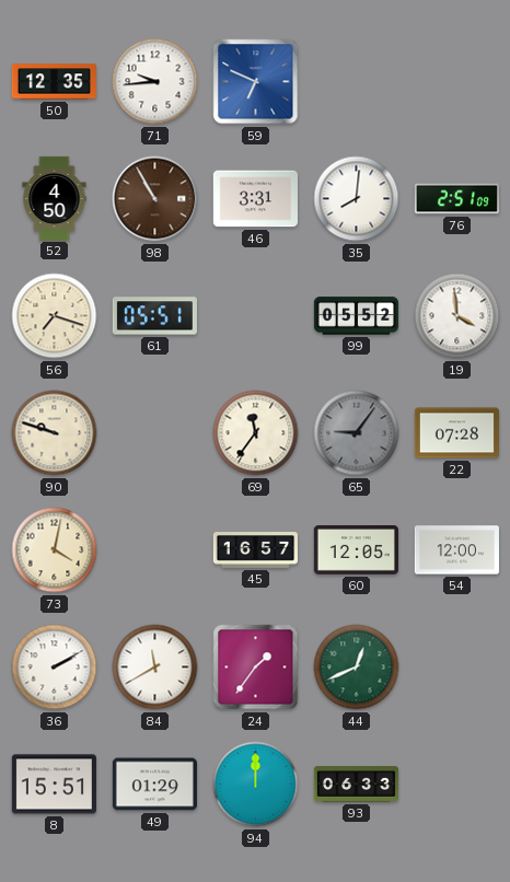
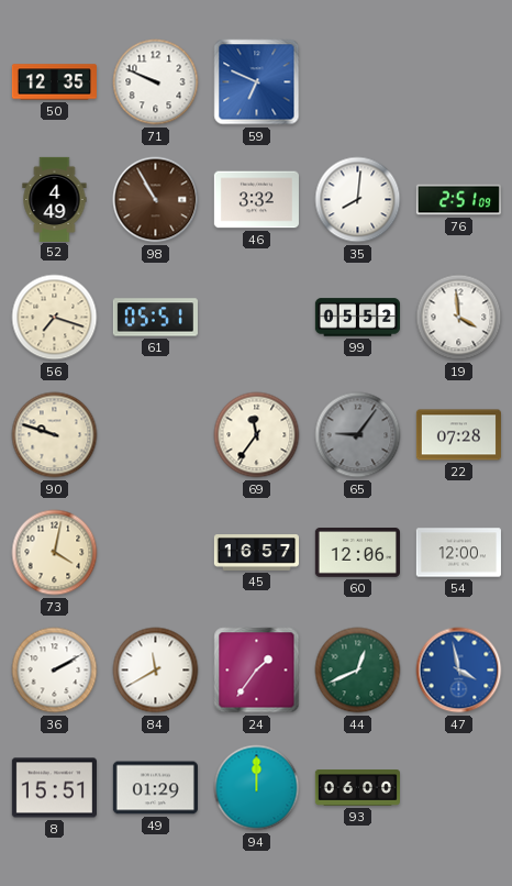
71: 9:44 -> 9:49 (156, 82)
52: 4:50 -> 4:49 (55, 199)
46: 3:31 -> 3:32 (256, 200)
60: 12:05 -> 12:06 (357, 553)
47: none -> 3:58 (459, 671)
93: 06:33 -> 06:00 (357, 788)
